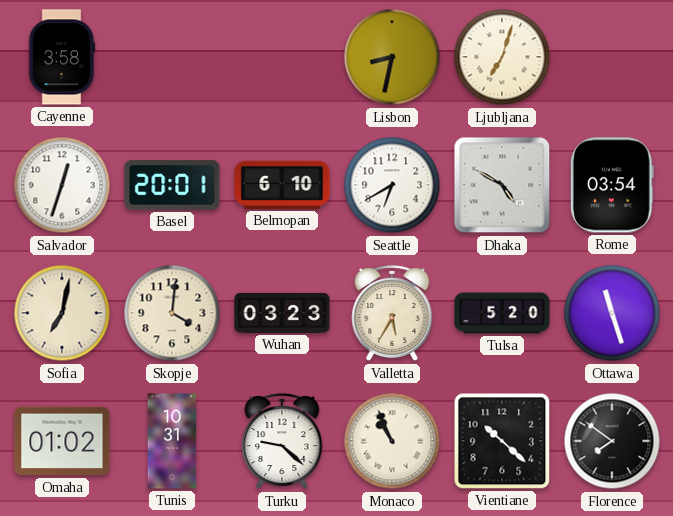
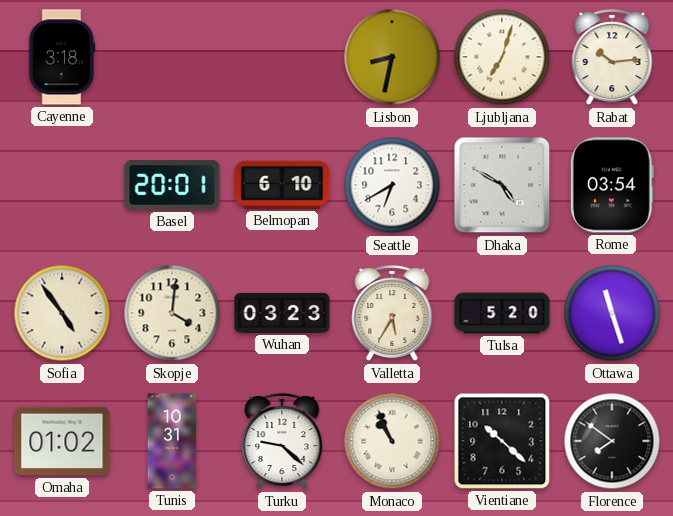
Cayenne: 3:58 -> 3:18 (62, 57)
Rabat: none -> 10:14 (612, 57)
Salvador: 12:33 -> none (62, 185)
Sofia: 7:02 -> 4:54 (62, 313)
